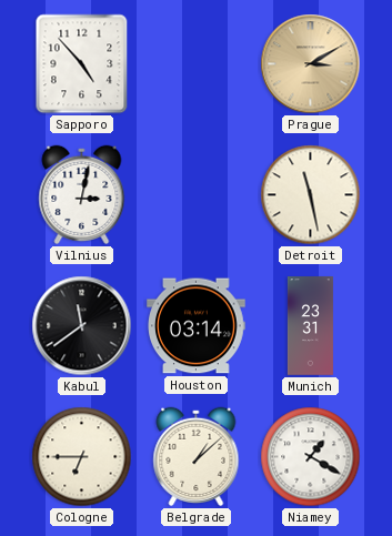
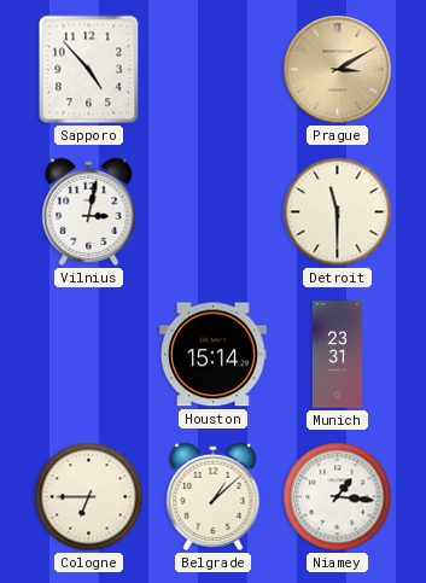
Detroit: 11:28 -> 11:30 (338, 212)
Kabul: 11:39 -> none (82, 326)
Houston: 03:14 -> 15:14 (214, 355)
Niamey: 1:20 -> 1:16 (338, 497)
